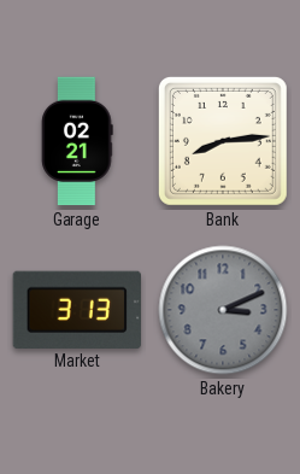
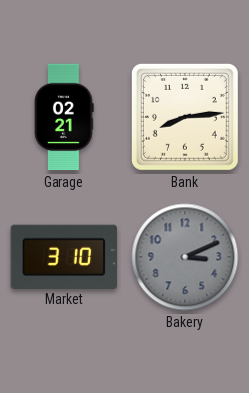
Market: 3:13 -> 3:10 (63, 256)
